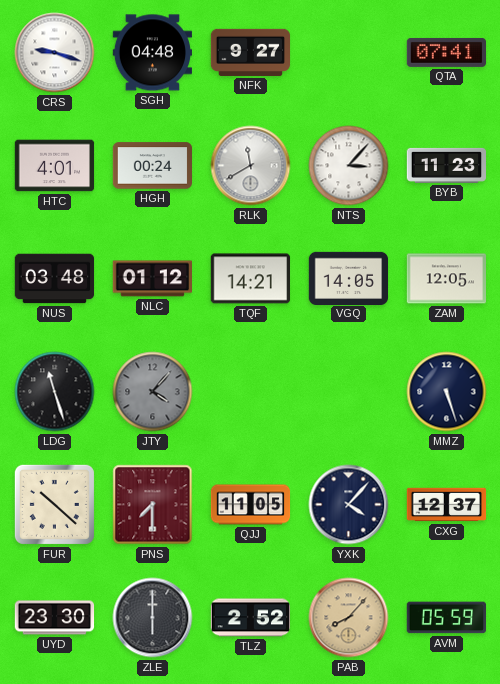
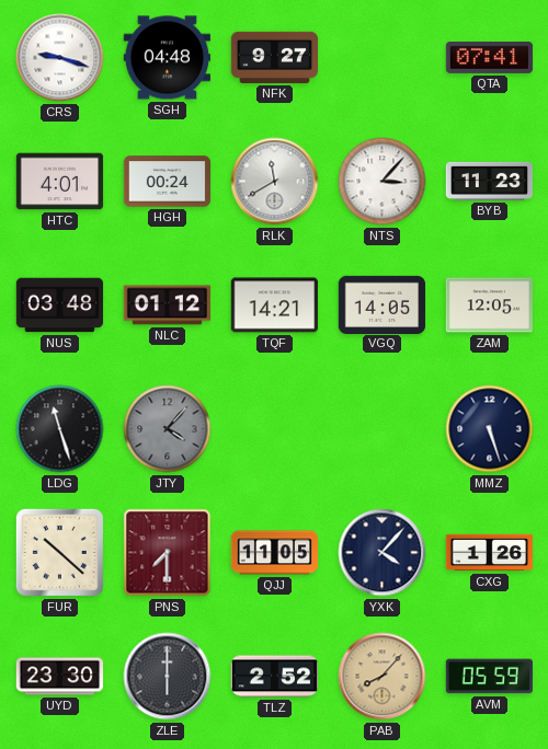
CXG: 12:37 -> 1:26 (490, 553)
